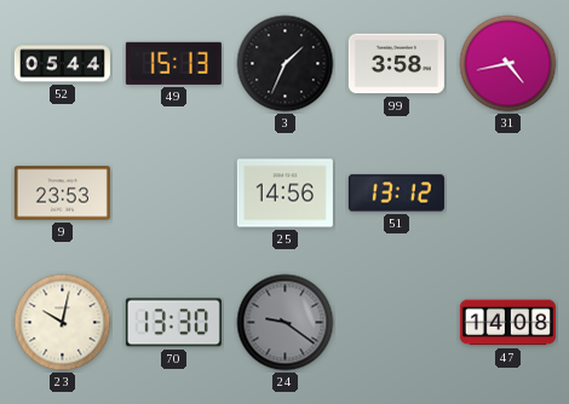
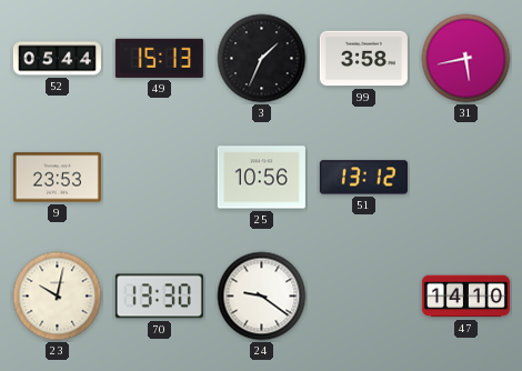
31: 4:43 -> 5:43 (466, 59)
25: 14:56 -> 10:56 (261, 178)
24 dial: grey -> white (262, 297)
47: 14:08 -> 14:10 (465, 297)
